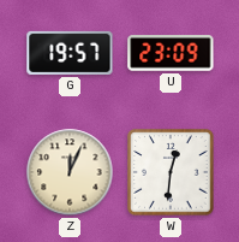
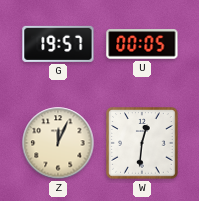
U: 23:09 -> 00:05 (142, 44)
